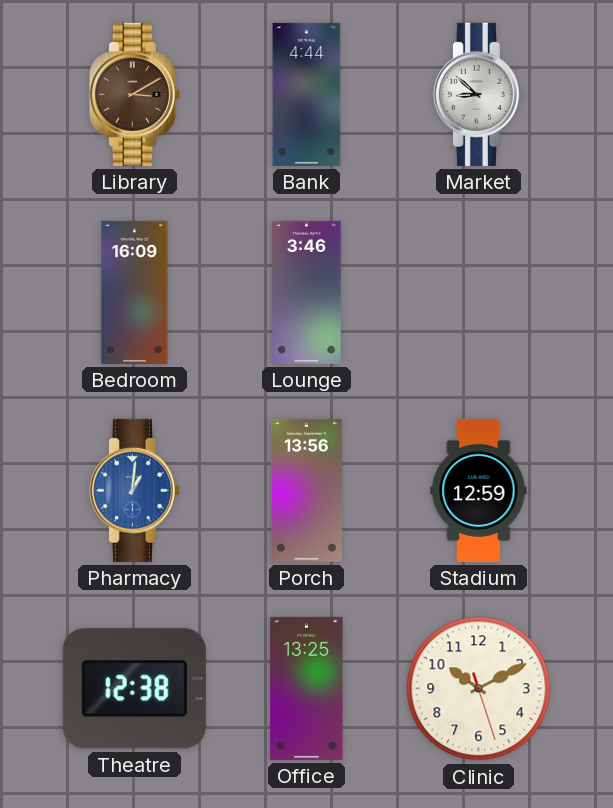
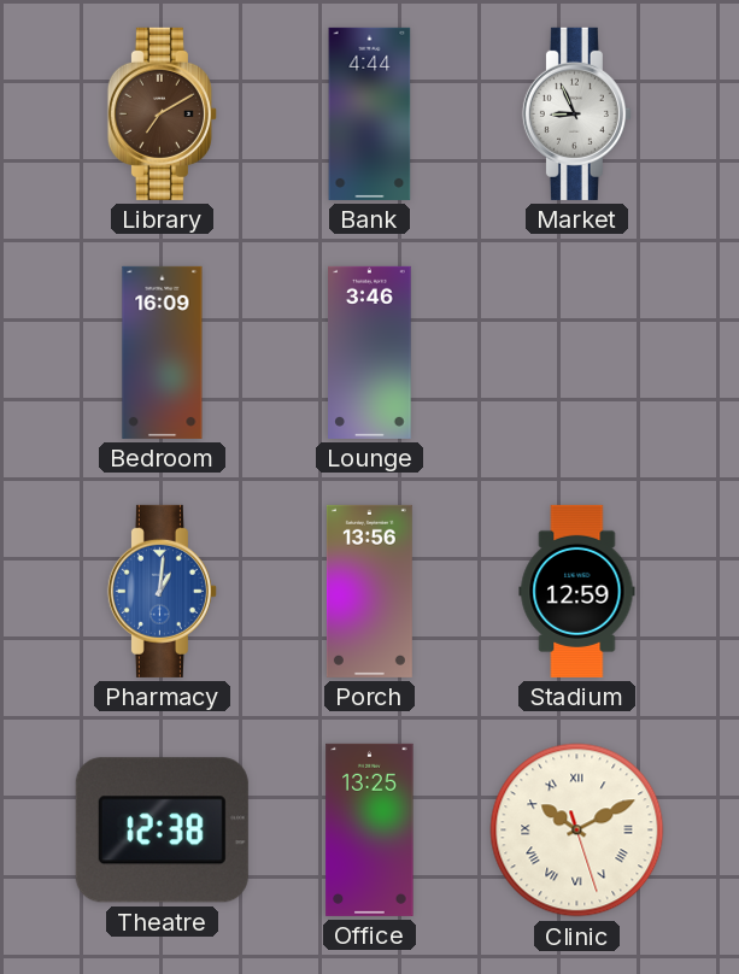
Library: 3:10 -> 7:10 (162, 113)
Market: 8:52 -> 8:56 (576, 113)
Clinic numerals: Arabic -> Roman (577, 831)
